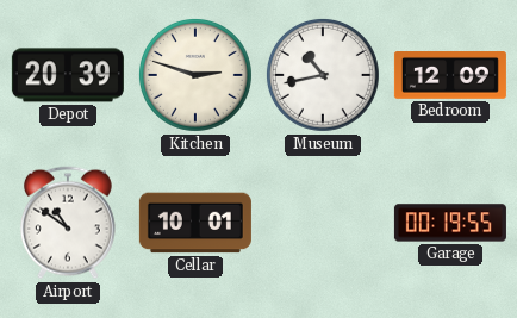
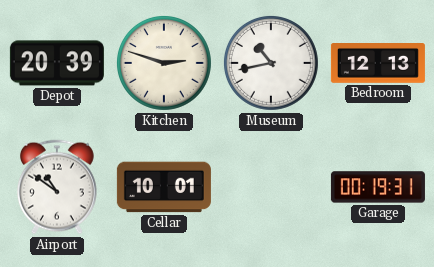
Bedroom: 12:09 -> 12:13 (378, 64)
Garage: 00:19:55 -> 00:19:31 (378, 187)
